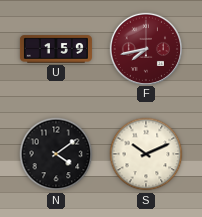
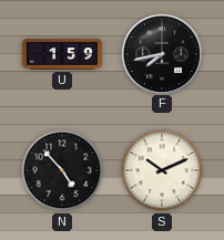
F dial: burgundy -> black (161, 53)
N: 4:09 -> 4:53 (62, 170)
